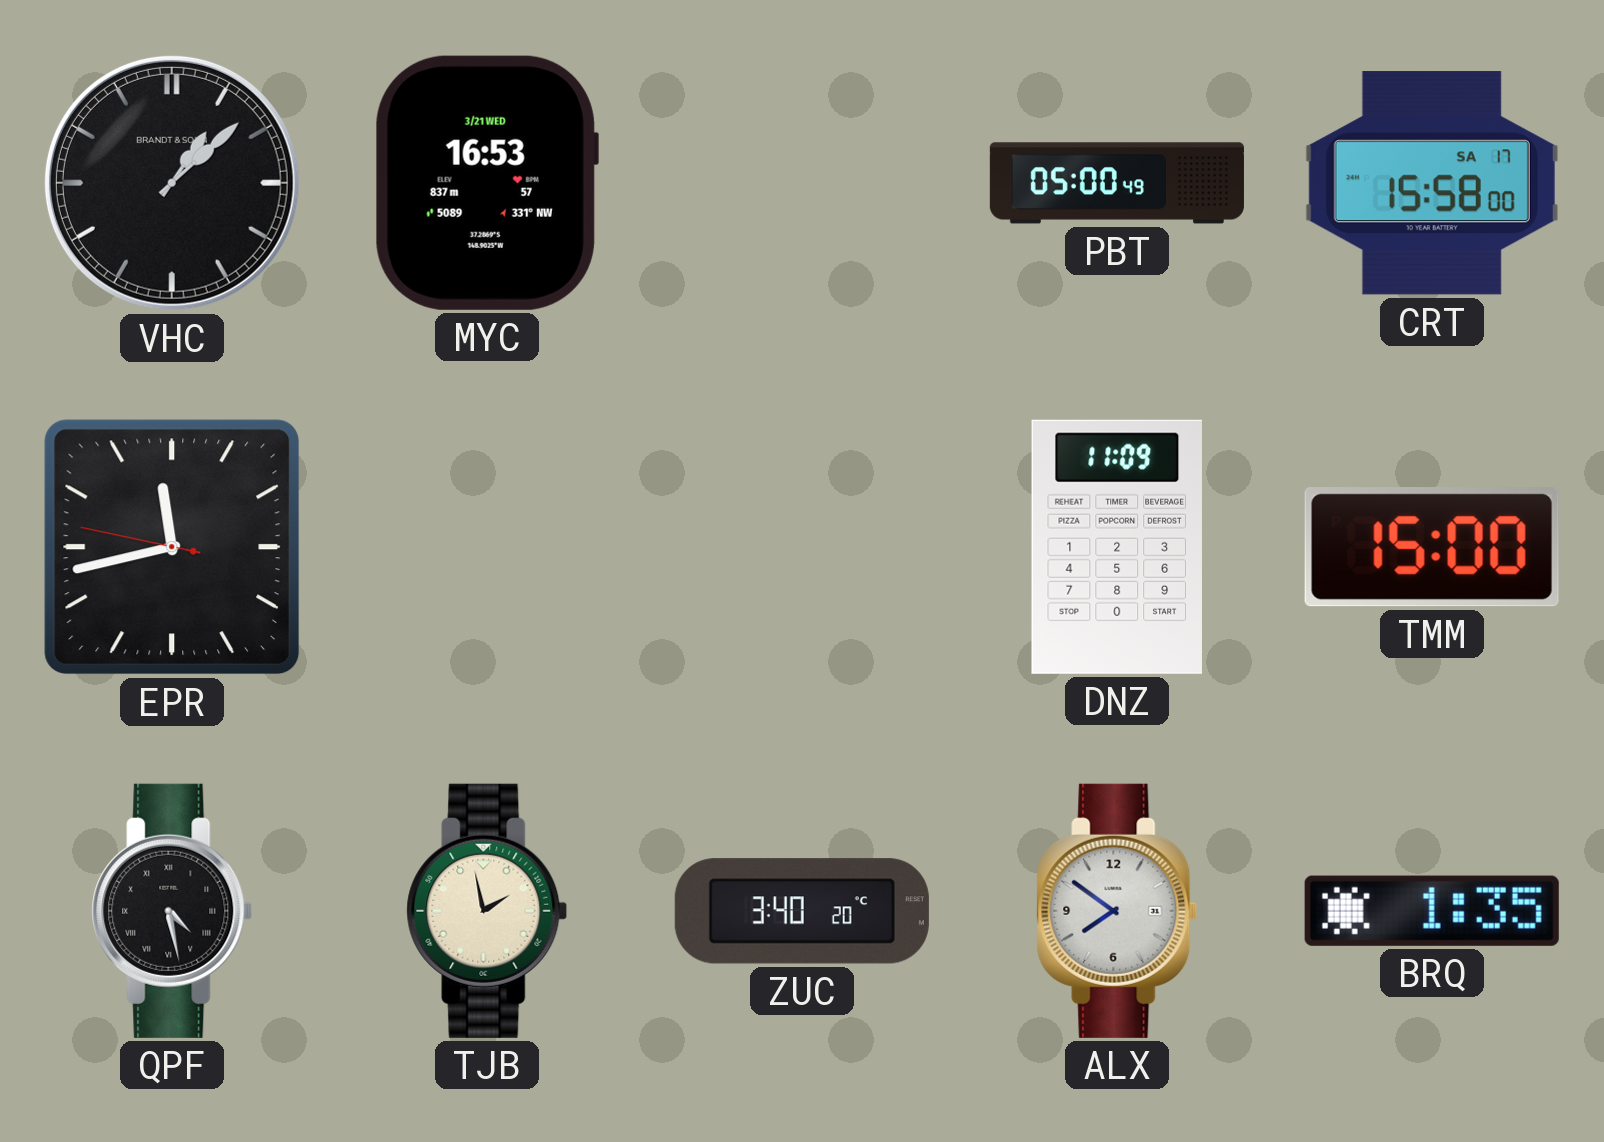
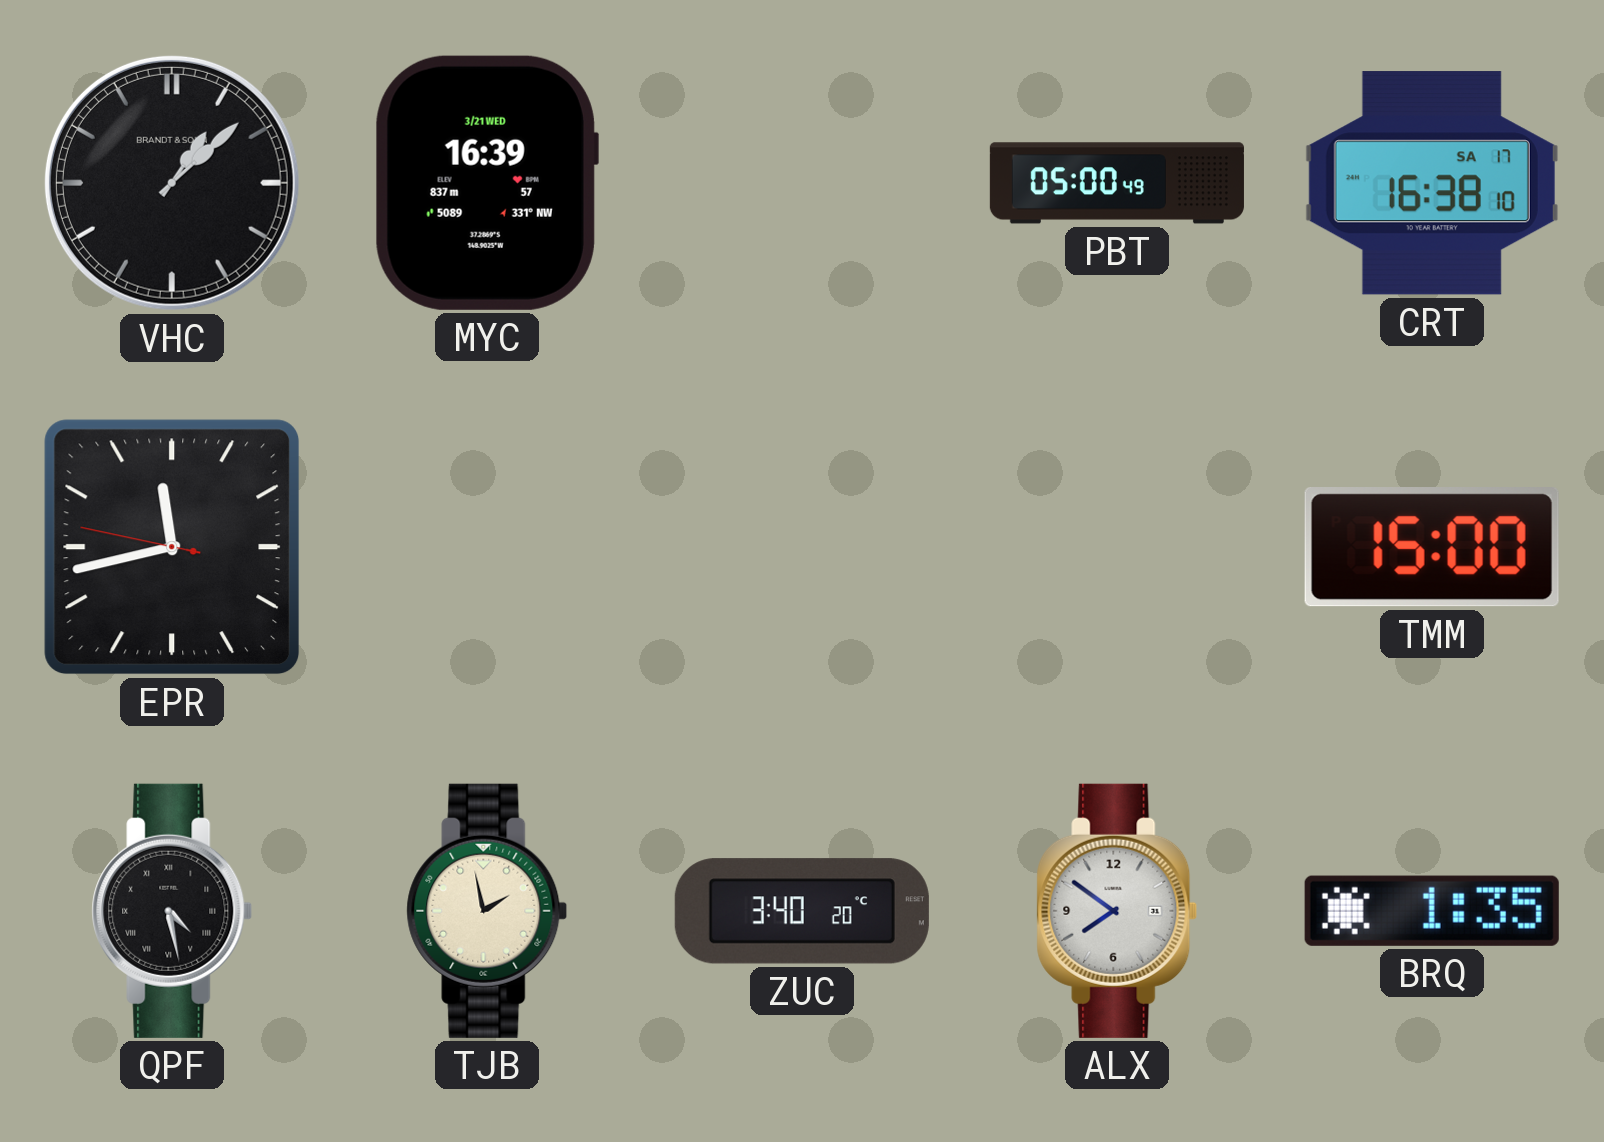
MYC: 16:53 -> 16:39 (487, 183)
CRT: 15:58 -> 16:38 (1432, 183)
DNZ: 11:09 -> none (1117, 547)
